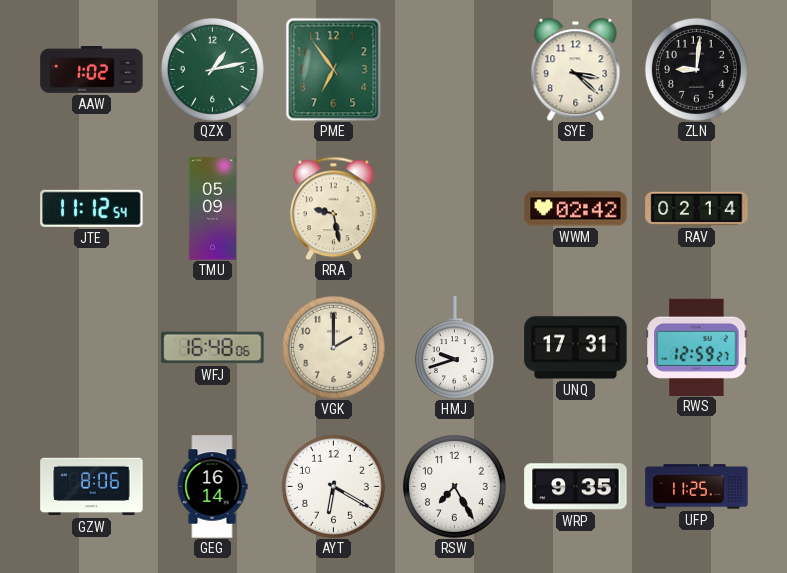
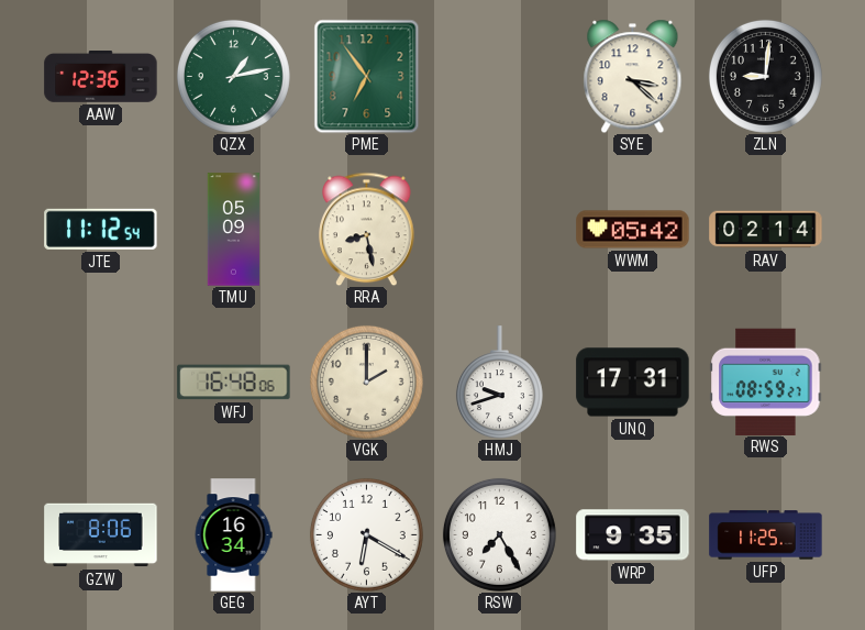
AAW: 1:02 -> 12:36 (101, 77)
RRA: 9:28 -> 8:28 (367, 229)
WWM: 02:42 -> 05:42 (633, 230)
RWS: 12:59 -> 08:59 (766, 382)
GEG: 16:14 -> 16:34 (233, 535)
